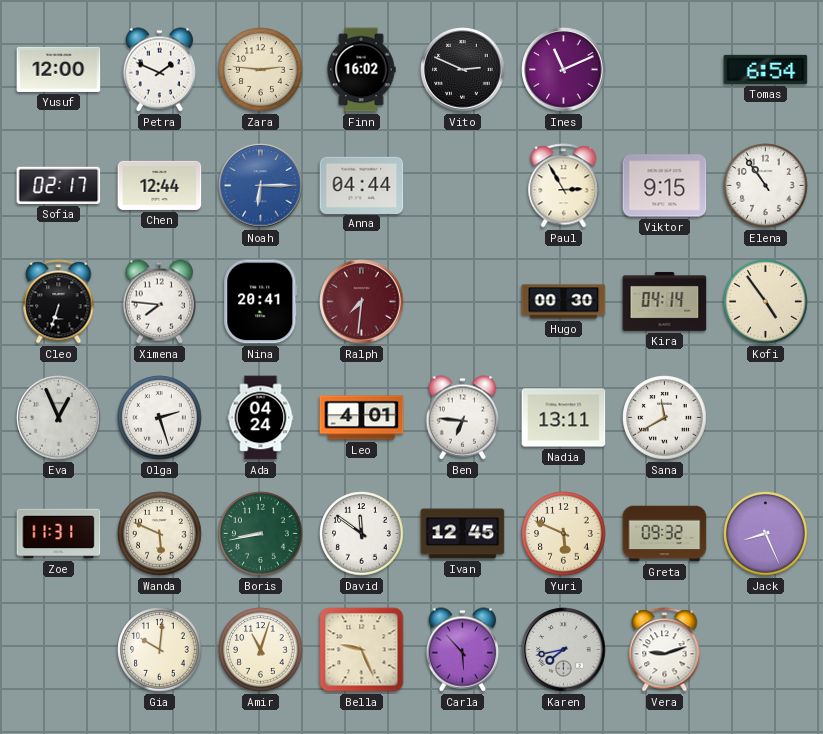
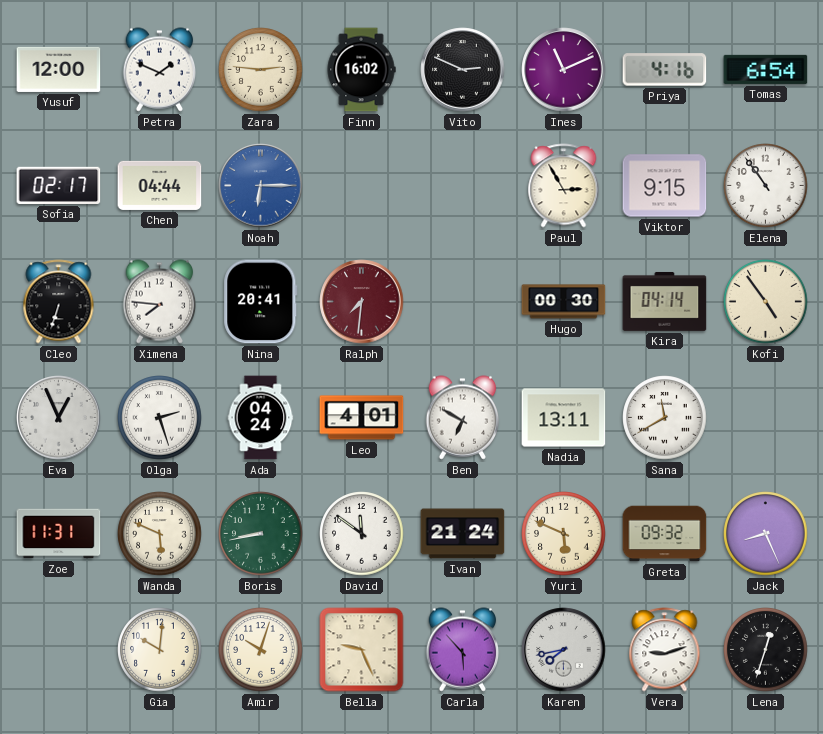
Priya: none -> 4:16 (665, 70)
Chen: 12:44 -> 04:44 (160, 185)
Anna: 04:44 -> none (362, 185)
Ben: 6:46 -> 6:50 (463, 418)
Ivan: 12:45 -> 21:24 (463, 534)
Amir: 11:03 -> 10:03 (261, 650)
Lena: none -> 12:33 (766, 650)
